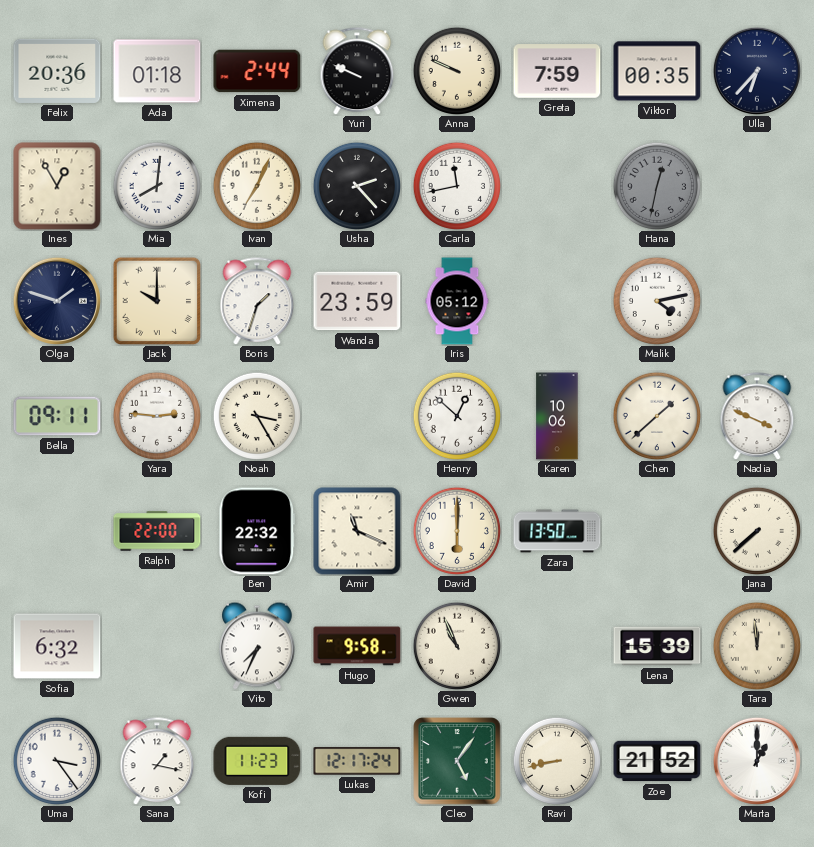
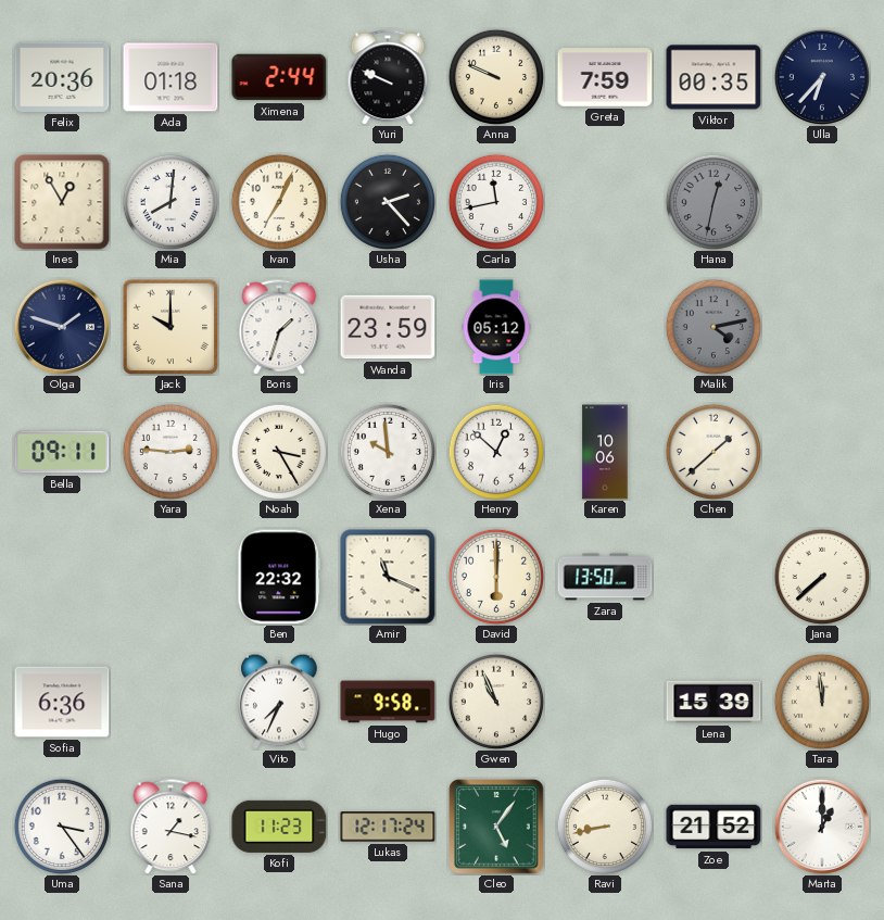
Malik dial: white -> grey (712, 326)
Xena: none -> 9:59 (387, 451)
Nadia: 3:49 -> none (757, 416)
Ralph: 22:00 -> none (157, 531)
Sofia: 6:32 -> 6:36 (62, 702)
